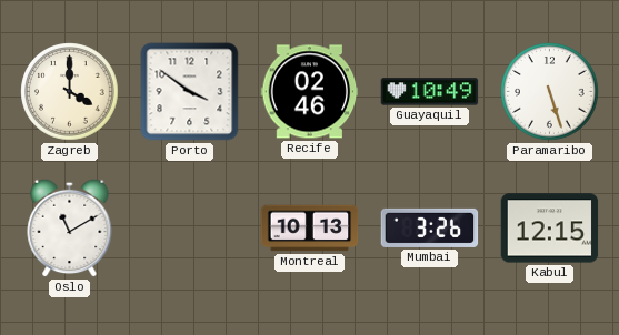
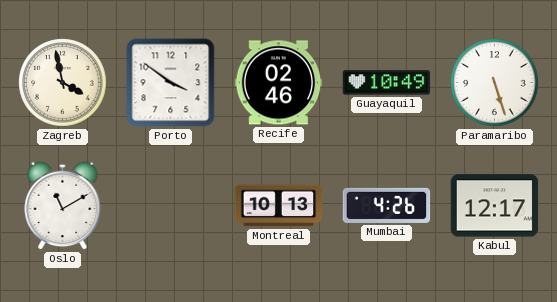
Zagreb: 4:00 -> 3:58 (63, 83)
Mumbai: 3:26 -> 4:26 (387, 205)
Kabul: 12:15 -> 12:17 (495, 206)
